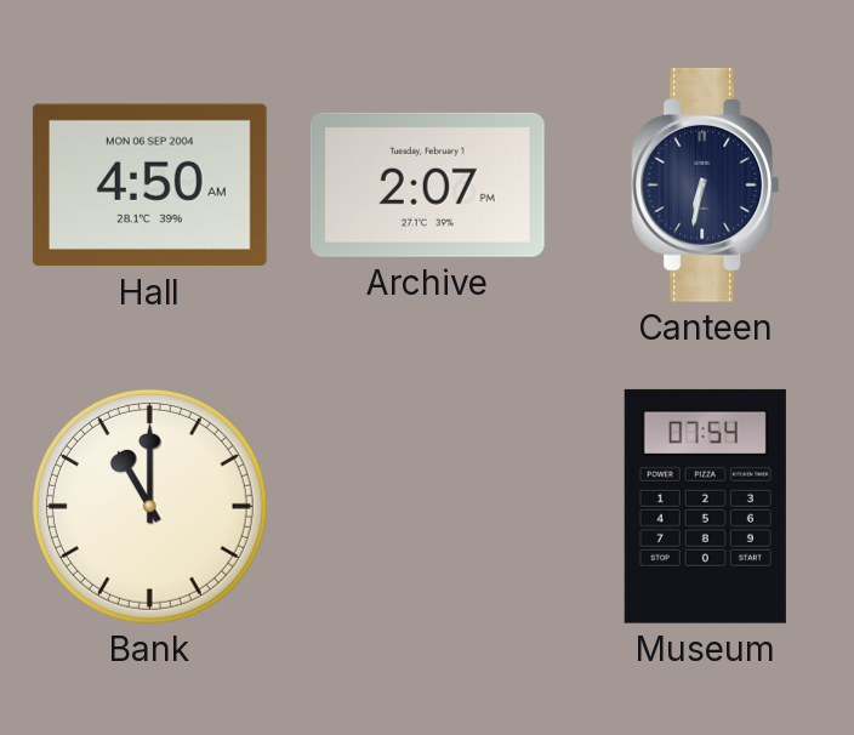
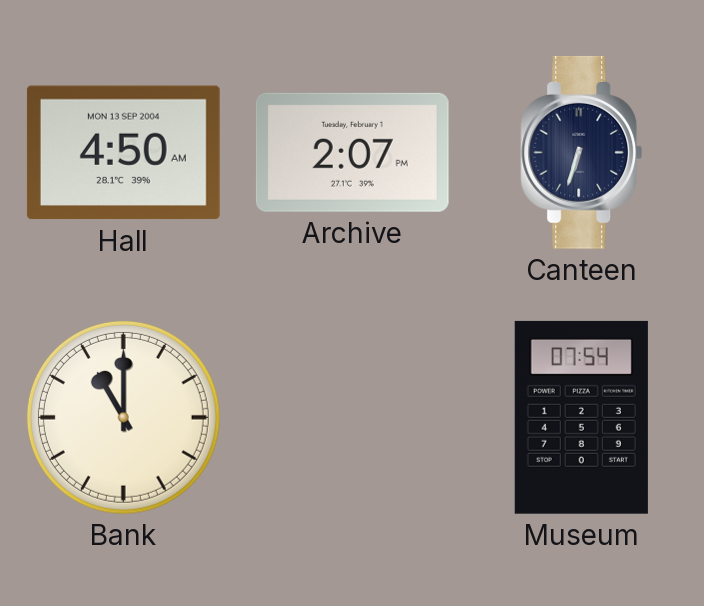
Hall date: MON 06 SEP 2004 -> MON 13 SEP 2004 (123, 153)
Canteen: 6:32 -> 6:33 (582, 152)
